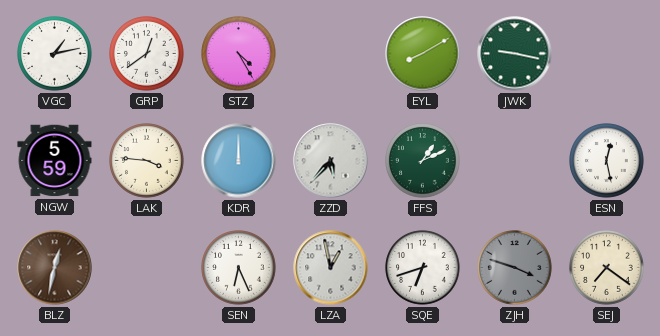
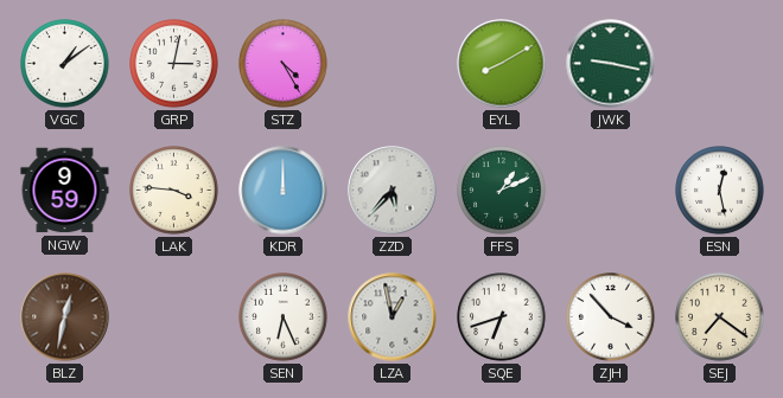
VGC: 1:13 -> 1:09 (65, 64)
GRP: 12:39 -> 3:02 (174, 64)
NGW: 5:59 -> 9:59 (65, 191)
ZJH: 3:48 -> 3:53 (611, 317)
ZJH dial: grey -> white (611, 317)
